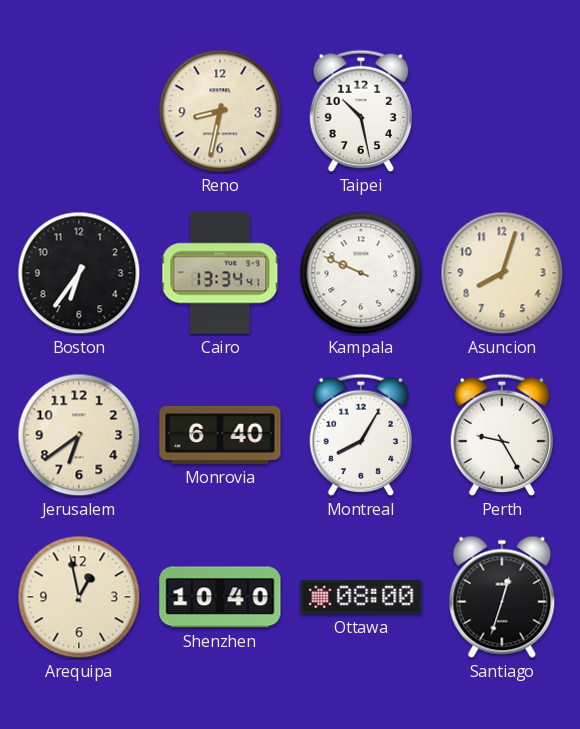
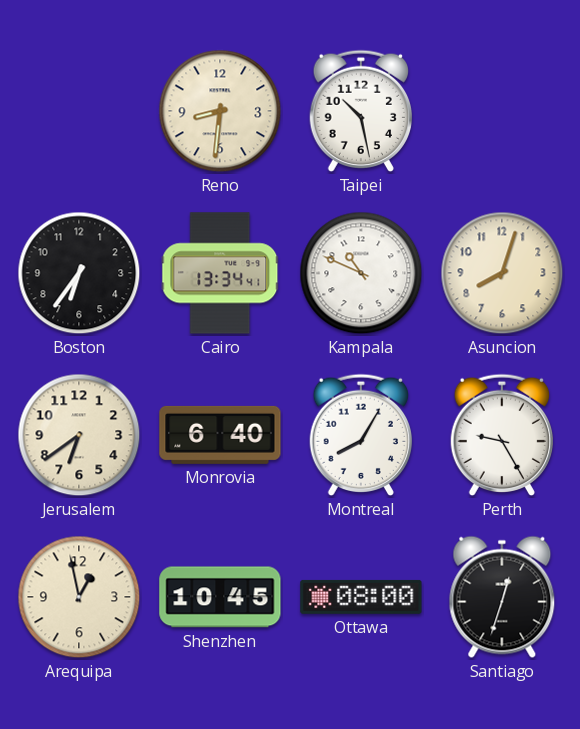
Reno: 8:32 -> 8:31 (220, 111)
Kampala: 9:49 -> 10:49 (361, 273)
Shenzhen: 10:40 -> 10:45 (220, 597)
